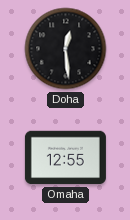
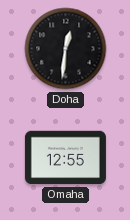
Doha: 12:29 -> 12:31 (66, 49)
